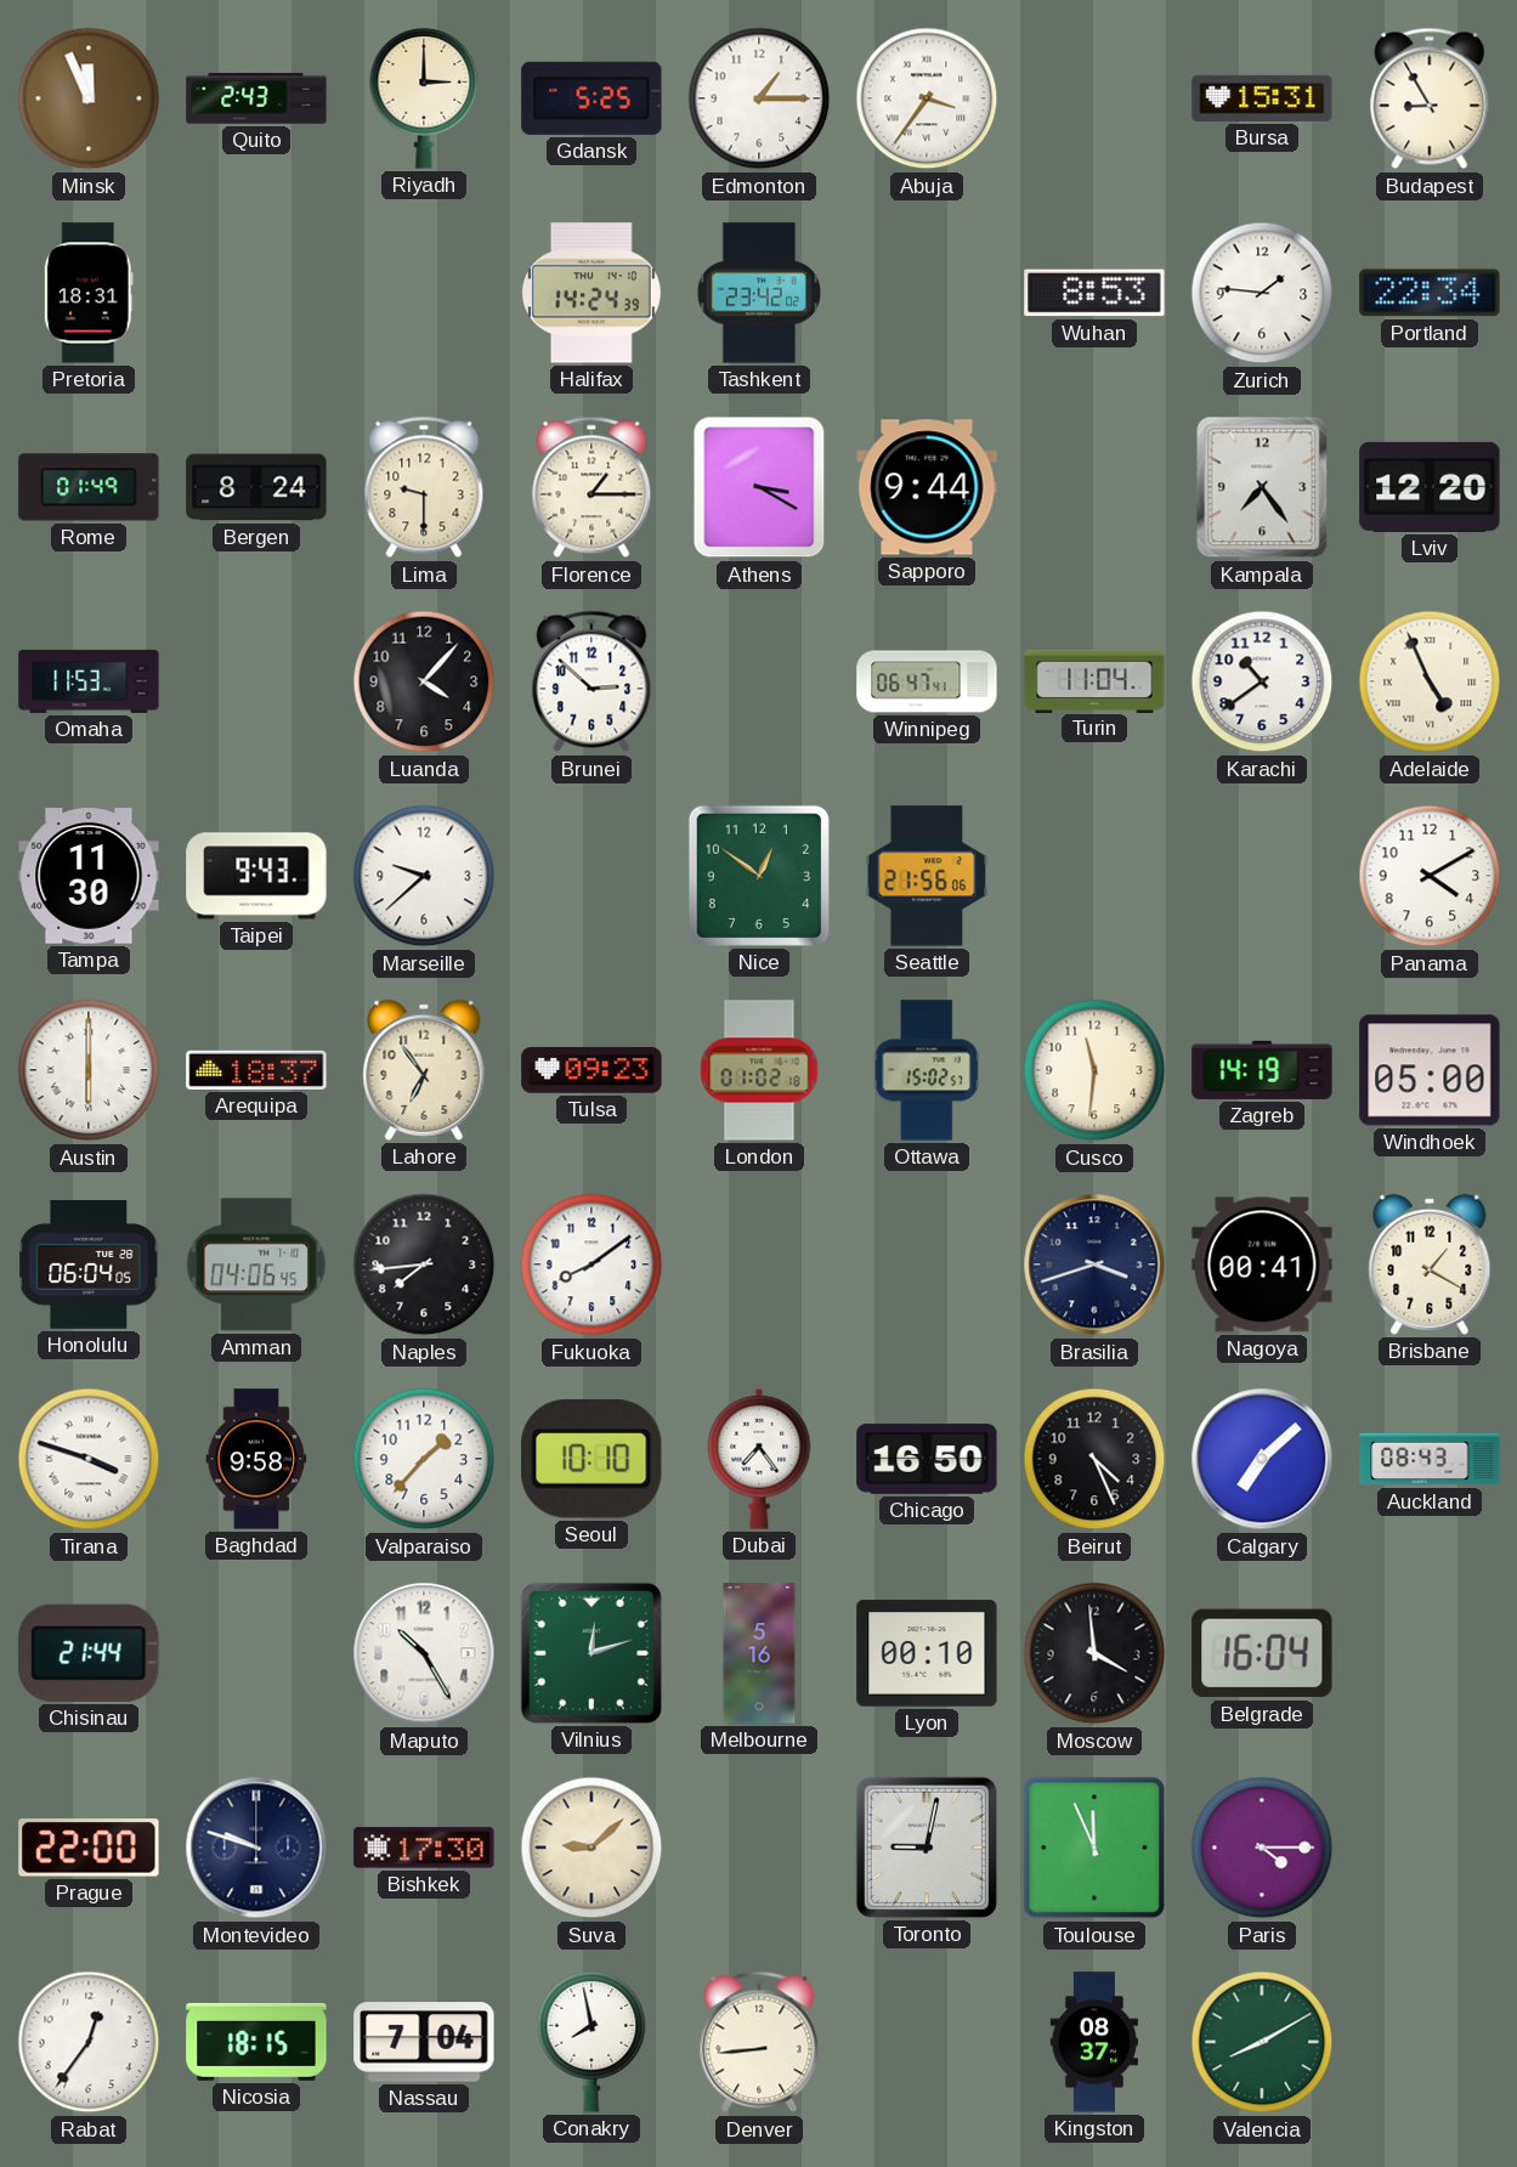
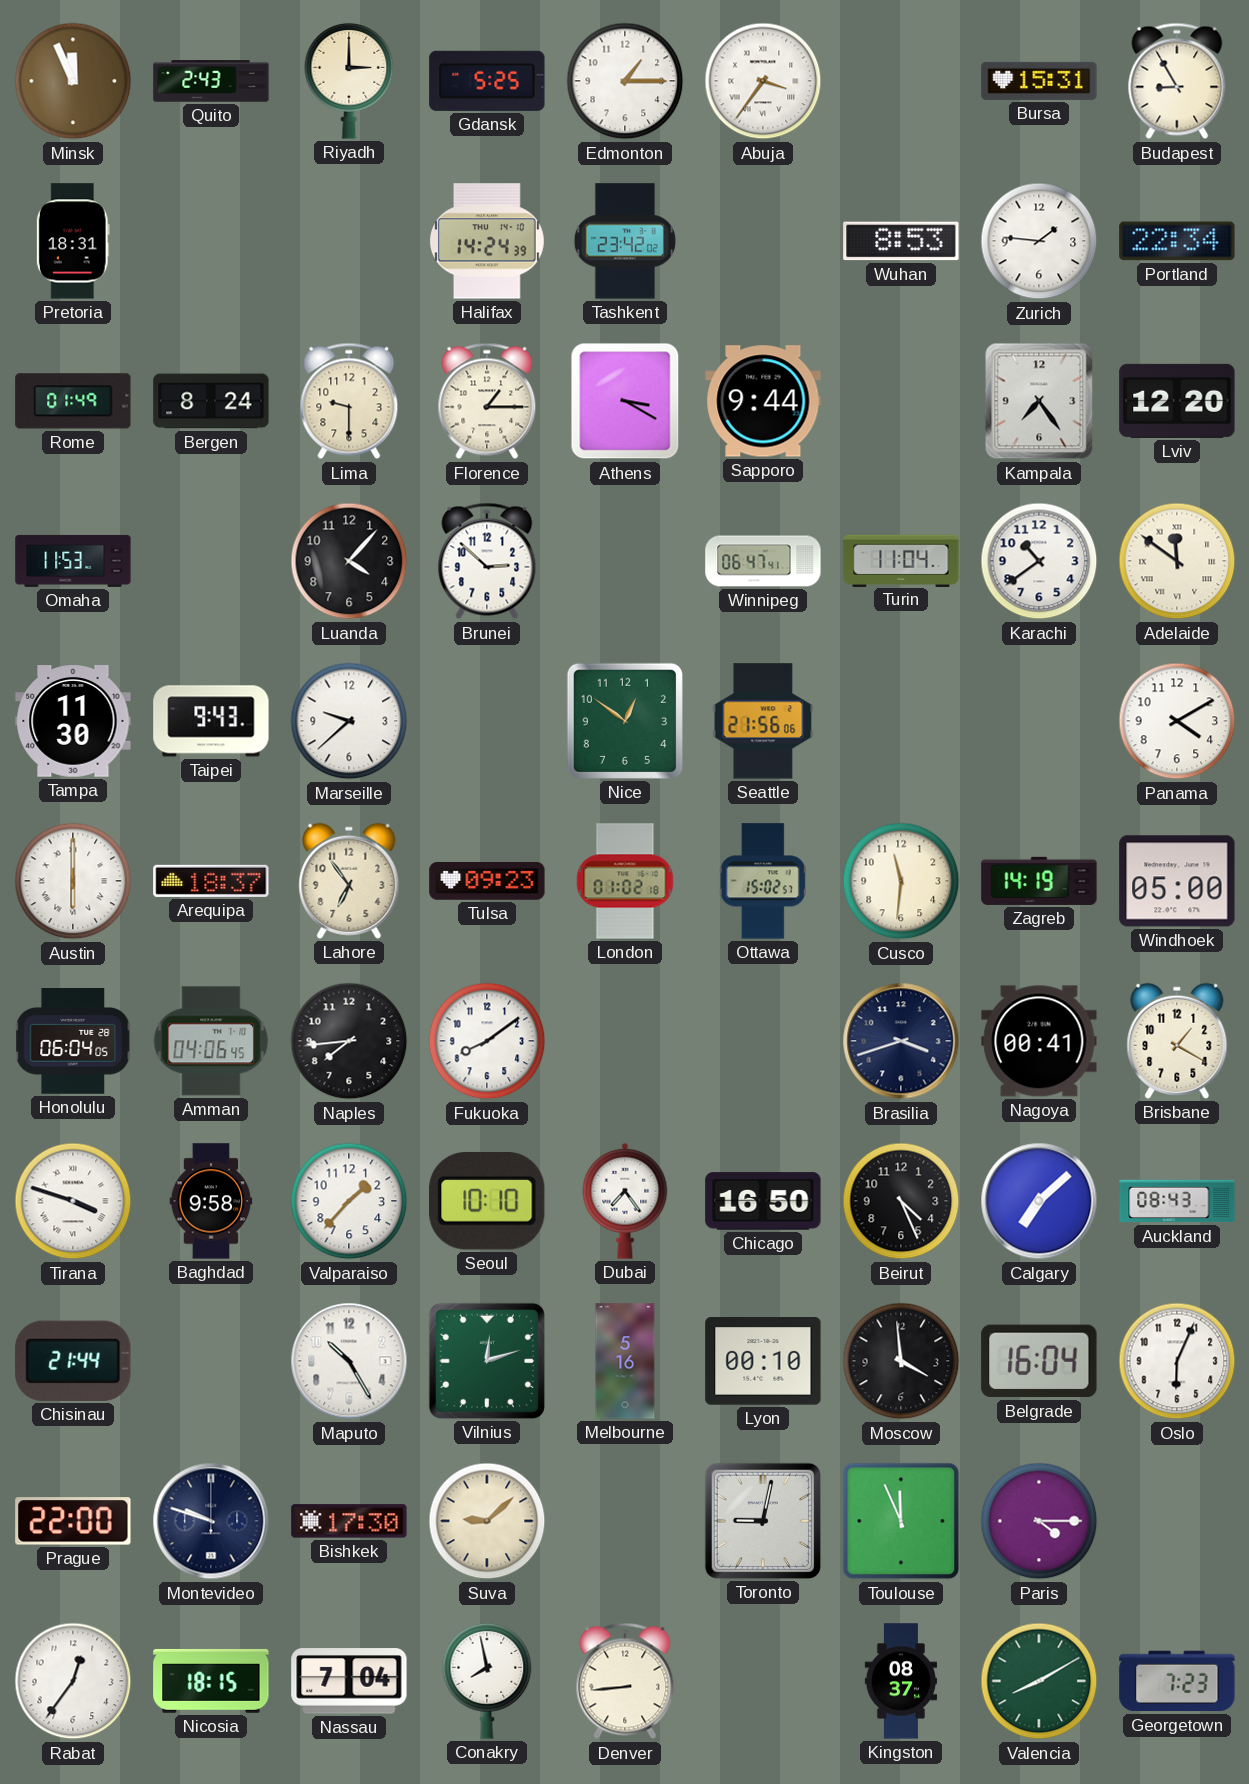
Adelaide: 4:56 -> 11:51 (1177, 561)
Oslo: none -> 6:04 (1177, 1361)
Georgetown: none -> 7:23 (1177, 1681)
